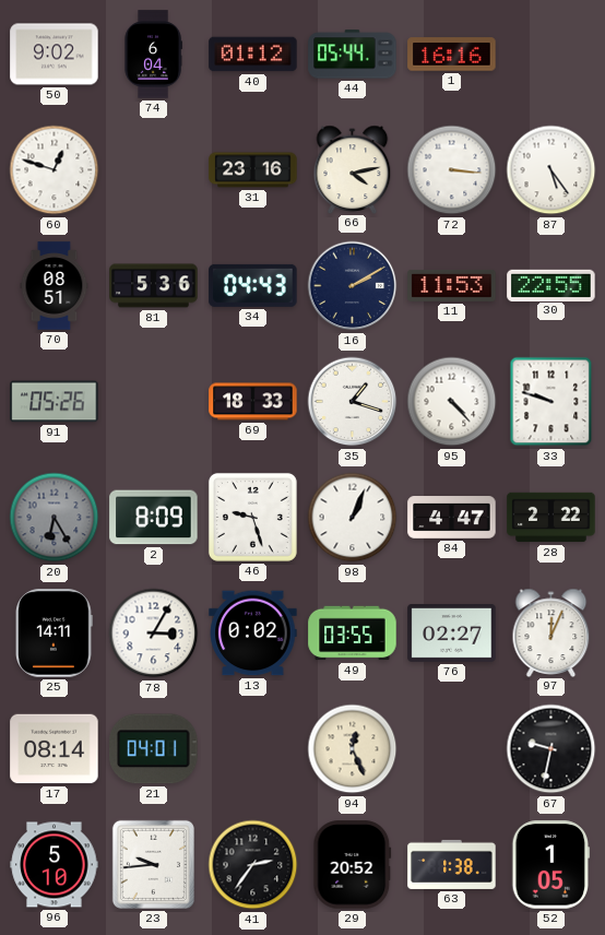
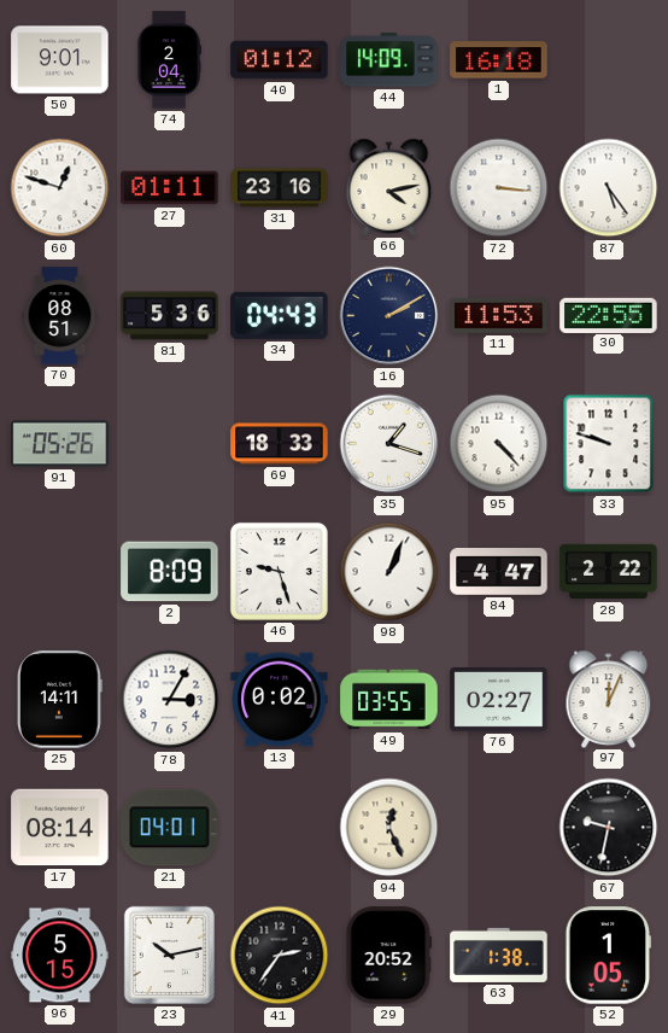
50: 9:02 -> 9:01 (60, 60)
74: 6:04 -> 2:04 (169, 60)
44: 05:44 -> 14:09 (389, 60)
1: 16:16 -> 16:18 (499, 60)
27: none -> 01:11 (170, 188)
20: 6:25 -> none (55, 518)
96: 5:10 -> 5:15 (60, 956)
23: 9:44 -> 10:13 (169, 955)
